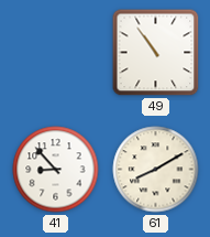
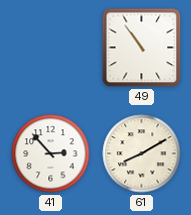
41: 8:53 -> 2:53 (51, 154)
